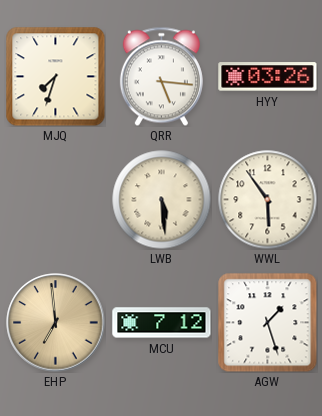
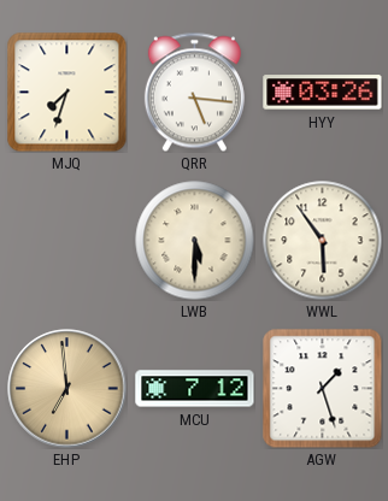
LWB: 5:29 -> 5:30 (195, 241)
